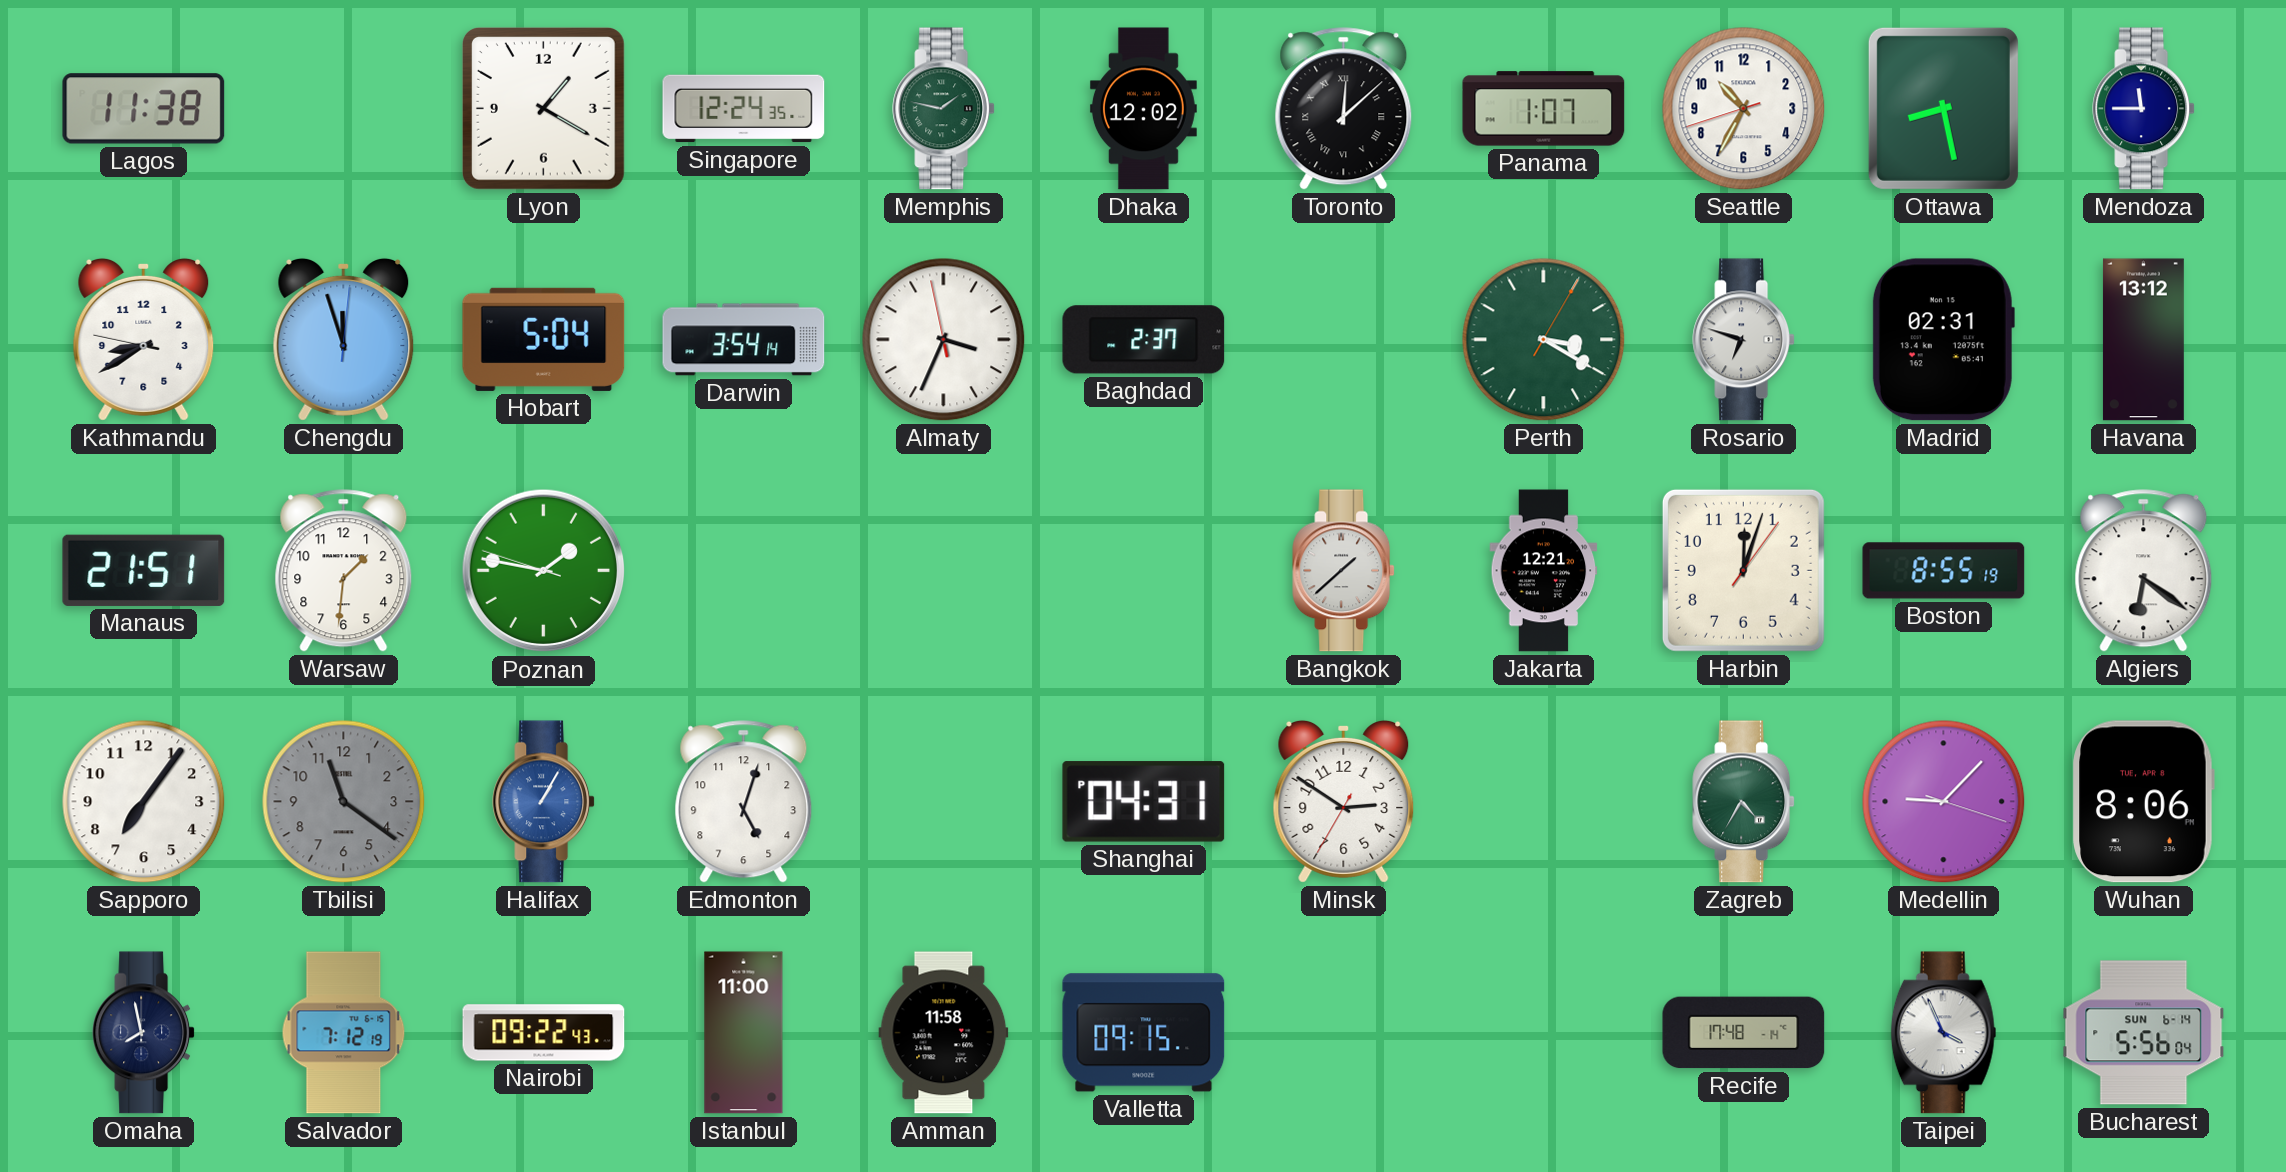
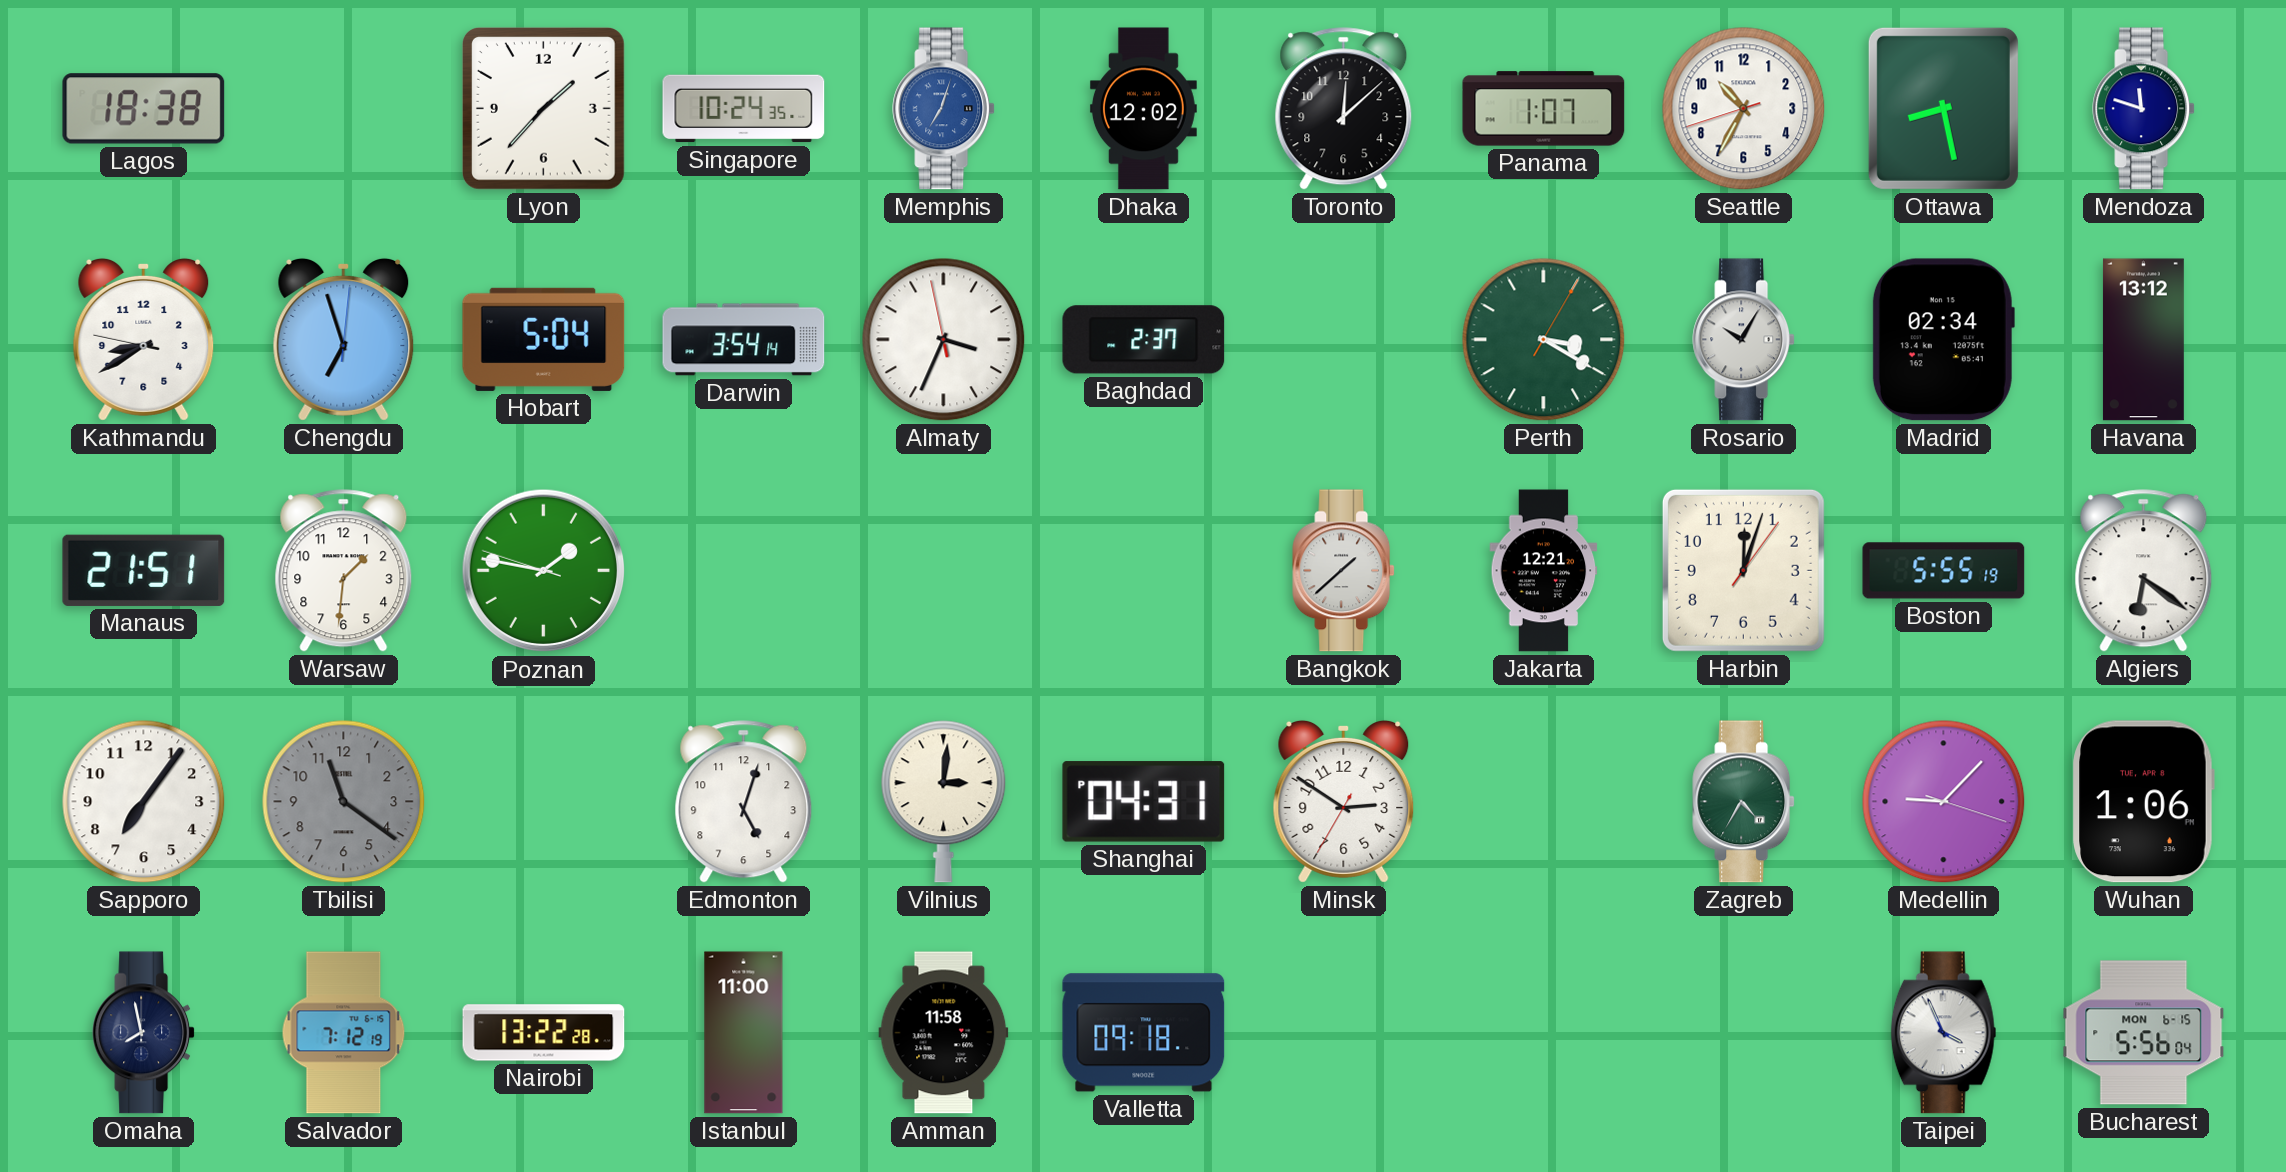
Lagos: 11:38 -> 18:38 (144, 109)
Lyon: 1:20 -> 1:37 (543, 108)
Singapore: 12:24 -> 10:24 (744, 109)
Memphis: 1:47 -> 7:03 (944, 109)
Memphis dial: green -> blue (944, 109)
Toronto numerals: Roman -> Arabic (1344, 109)
Mendoza: 11:45 -> 11:48 (2144, 109)
Chengdu: 11:57 -> 6:57 (344, 339)
Rosario: 6:48 -> 10:05 (1744, 340)
Madrid: 02:31 -> 02:34 (1943, 340)
Boston: 8:55 -> 5:55 (1944, 571)
Halifax: 1:05 -> none (544, 802)
Vilnius: none -> 3:01 (944, 802)
Wuhan: 8:06 -> 1:06 (2143, 802)
Nairobi: 09:22 -> 13:22 (544, 1033)
Valletta: 09:15 -> 09:18 (1144, 1033)
Recife: 17:48 -> none (1744, 1033)
Bucharest date: SUN 6-14 -> MON 6-15 (2144, 1033)
